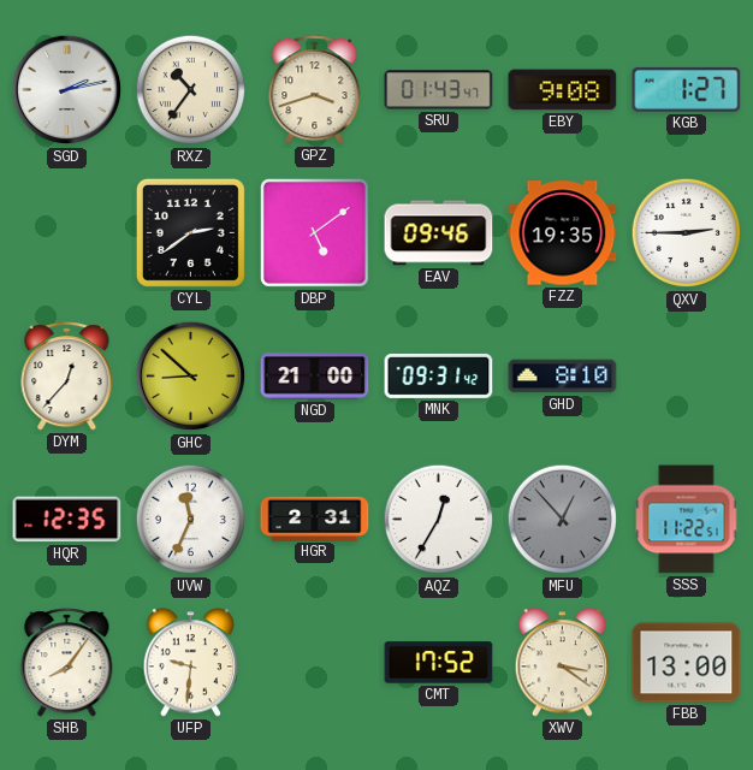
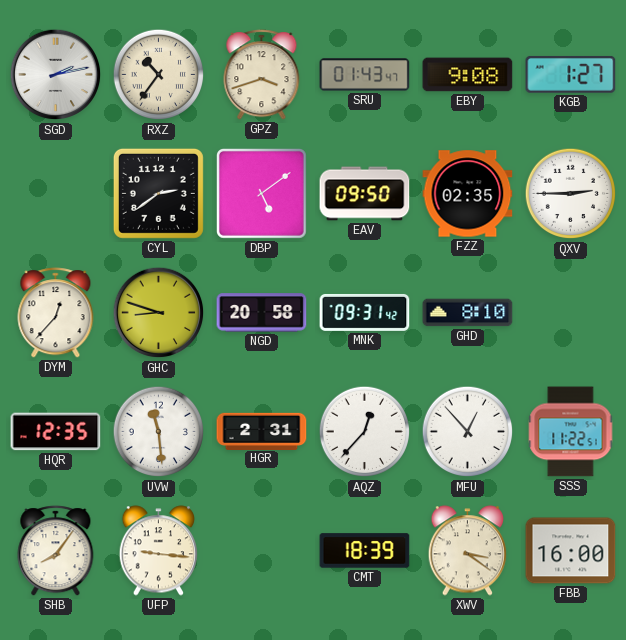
EAV: 09:46 -> 09:50 (365, 194)
FZZ: 19:35 -> 02:35 (468, 194)
GHC: 8:52 -> 8:48 (159, 313)
NGD: 21:00 -> 20:58 (262, 313)
UVW: 11:34 -> 11:29 (159, 432)
AQZ: 12:35 -> 12:37 (365, 432)
MFU dial: grey -> white (468, 432)
UFP: 9:31 -> 9:16 (159, 551)
CMT: 17:52 -> 18:39 (365, 551)
FBB: 13:00 -> 16:00 (571, 551)
